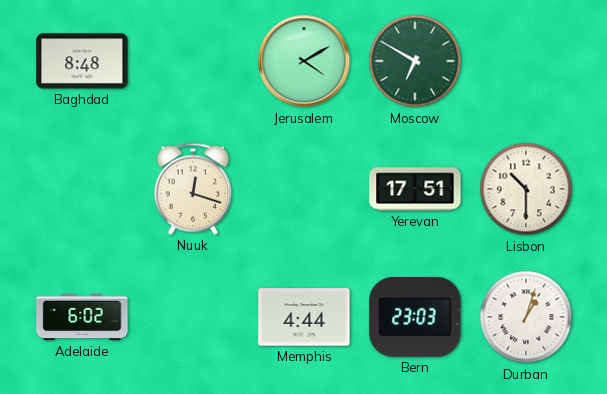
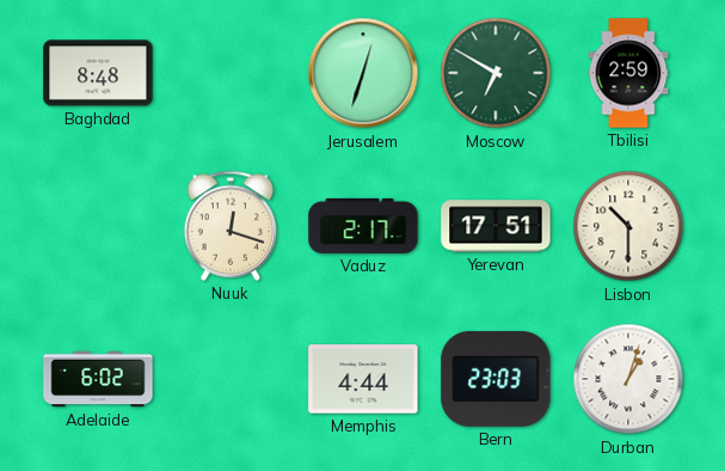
Jerusalem: 4:10 -> 12:33 (363, 73)
Tbilisi: none -> 2:59 (628, 73)
Vaduz: none -> 2:17 (363, 226)
